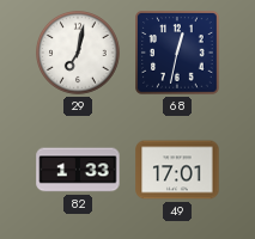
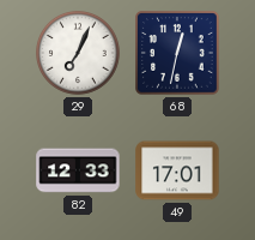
29: 7:02 -> 7:04 (79, 54)
82: 1:33 -> 12:33 (78, 170)
